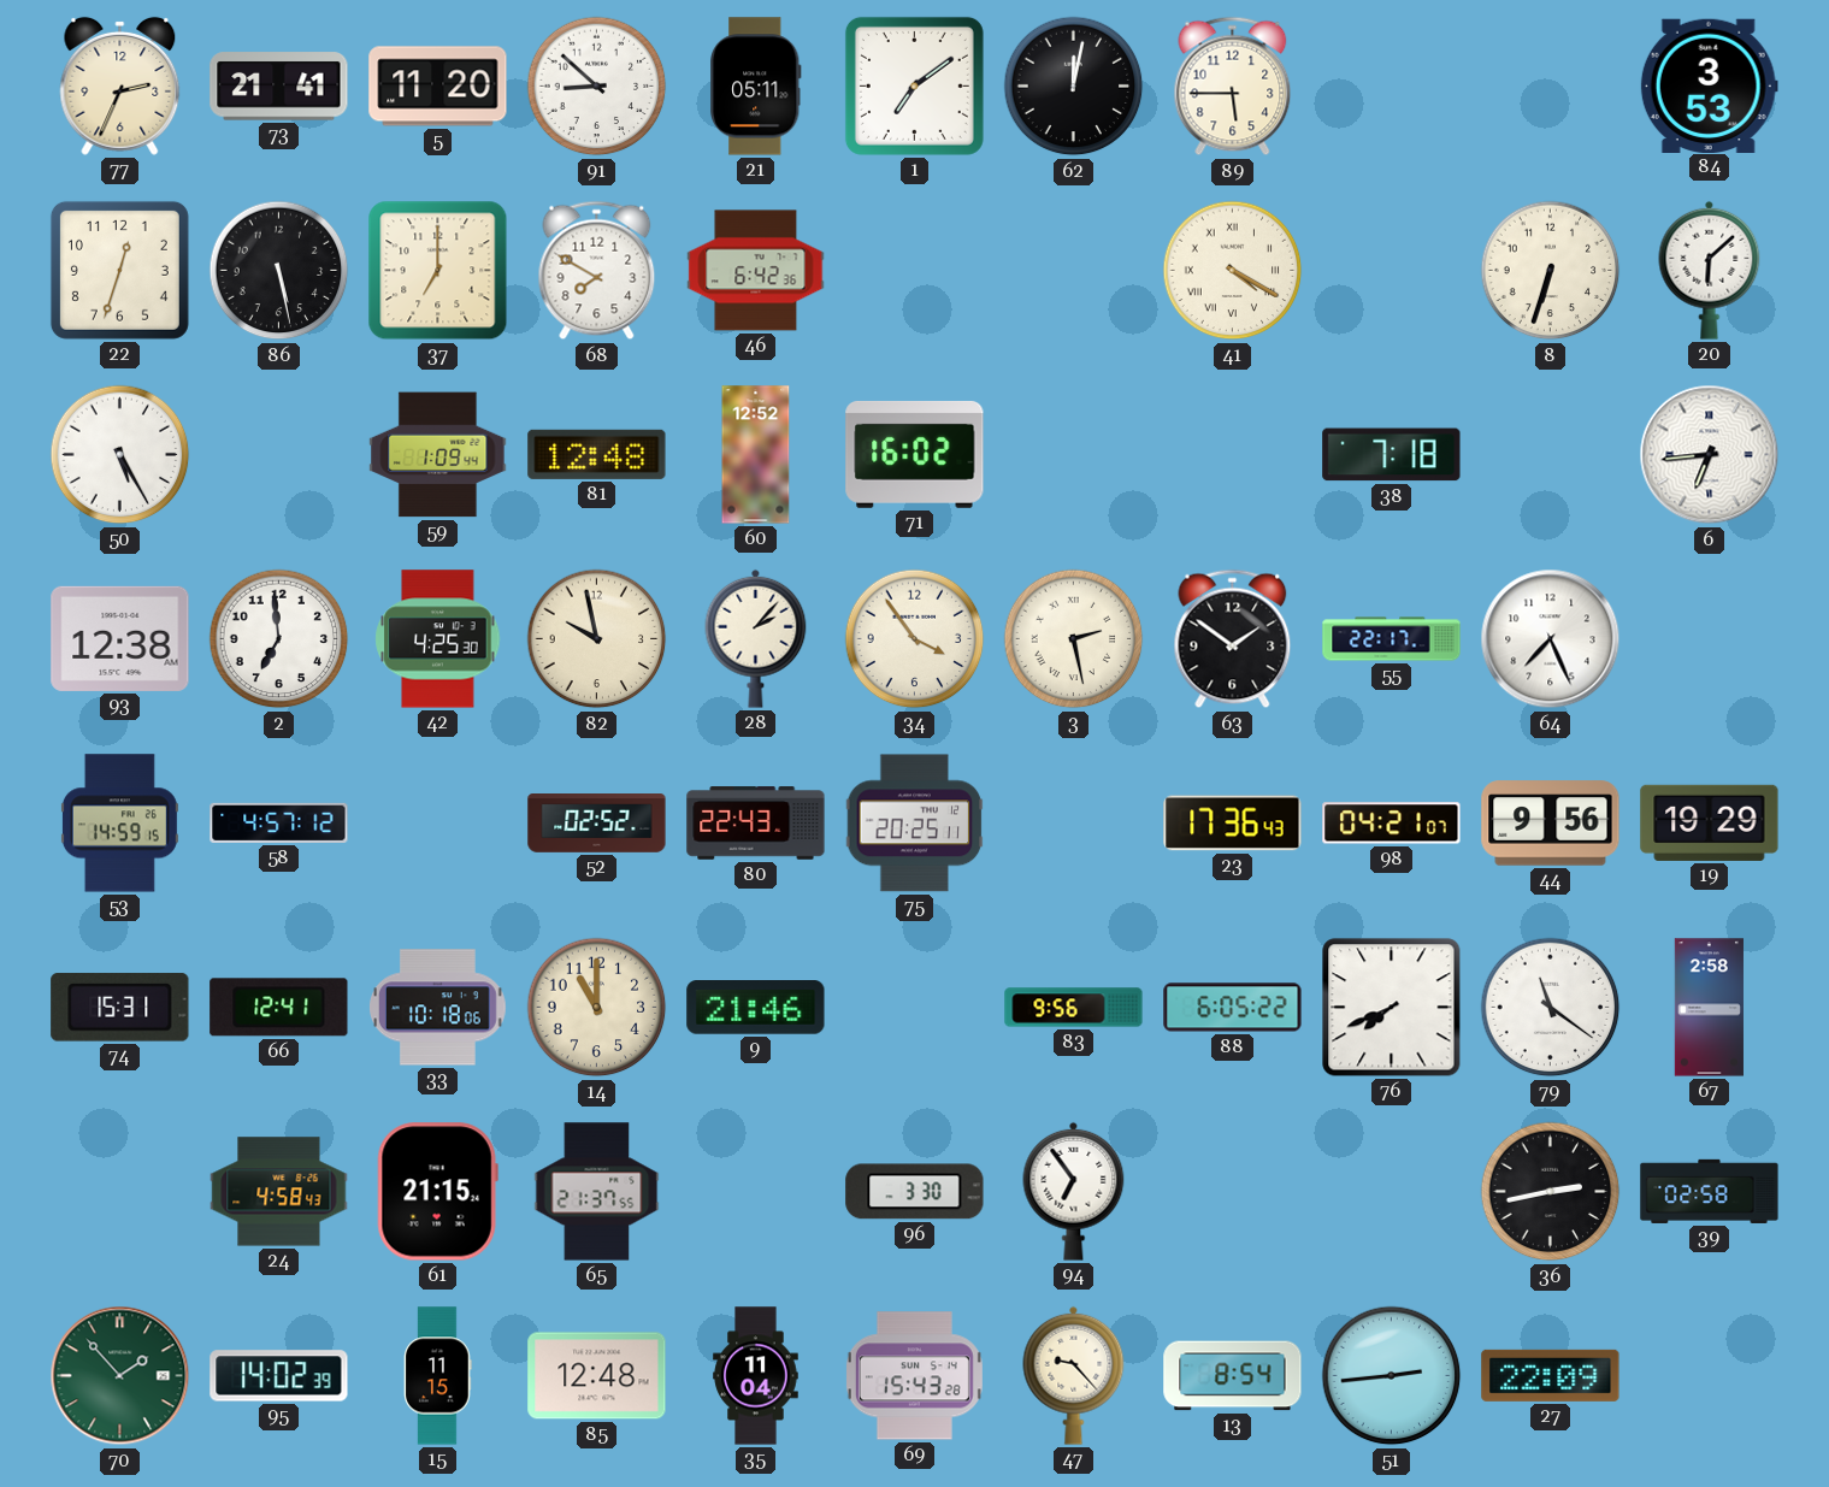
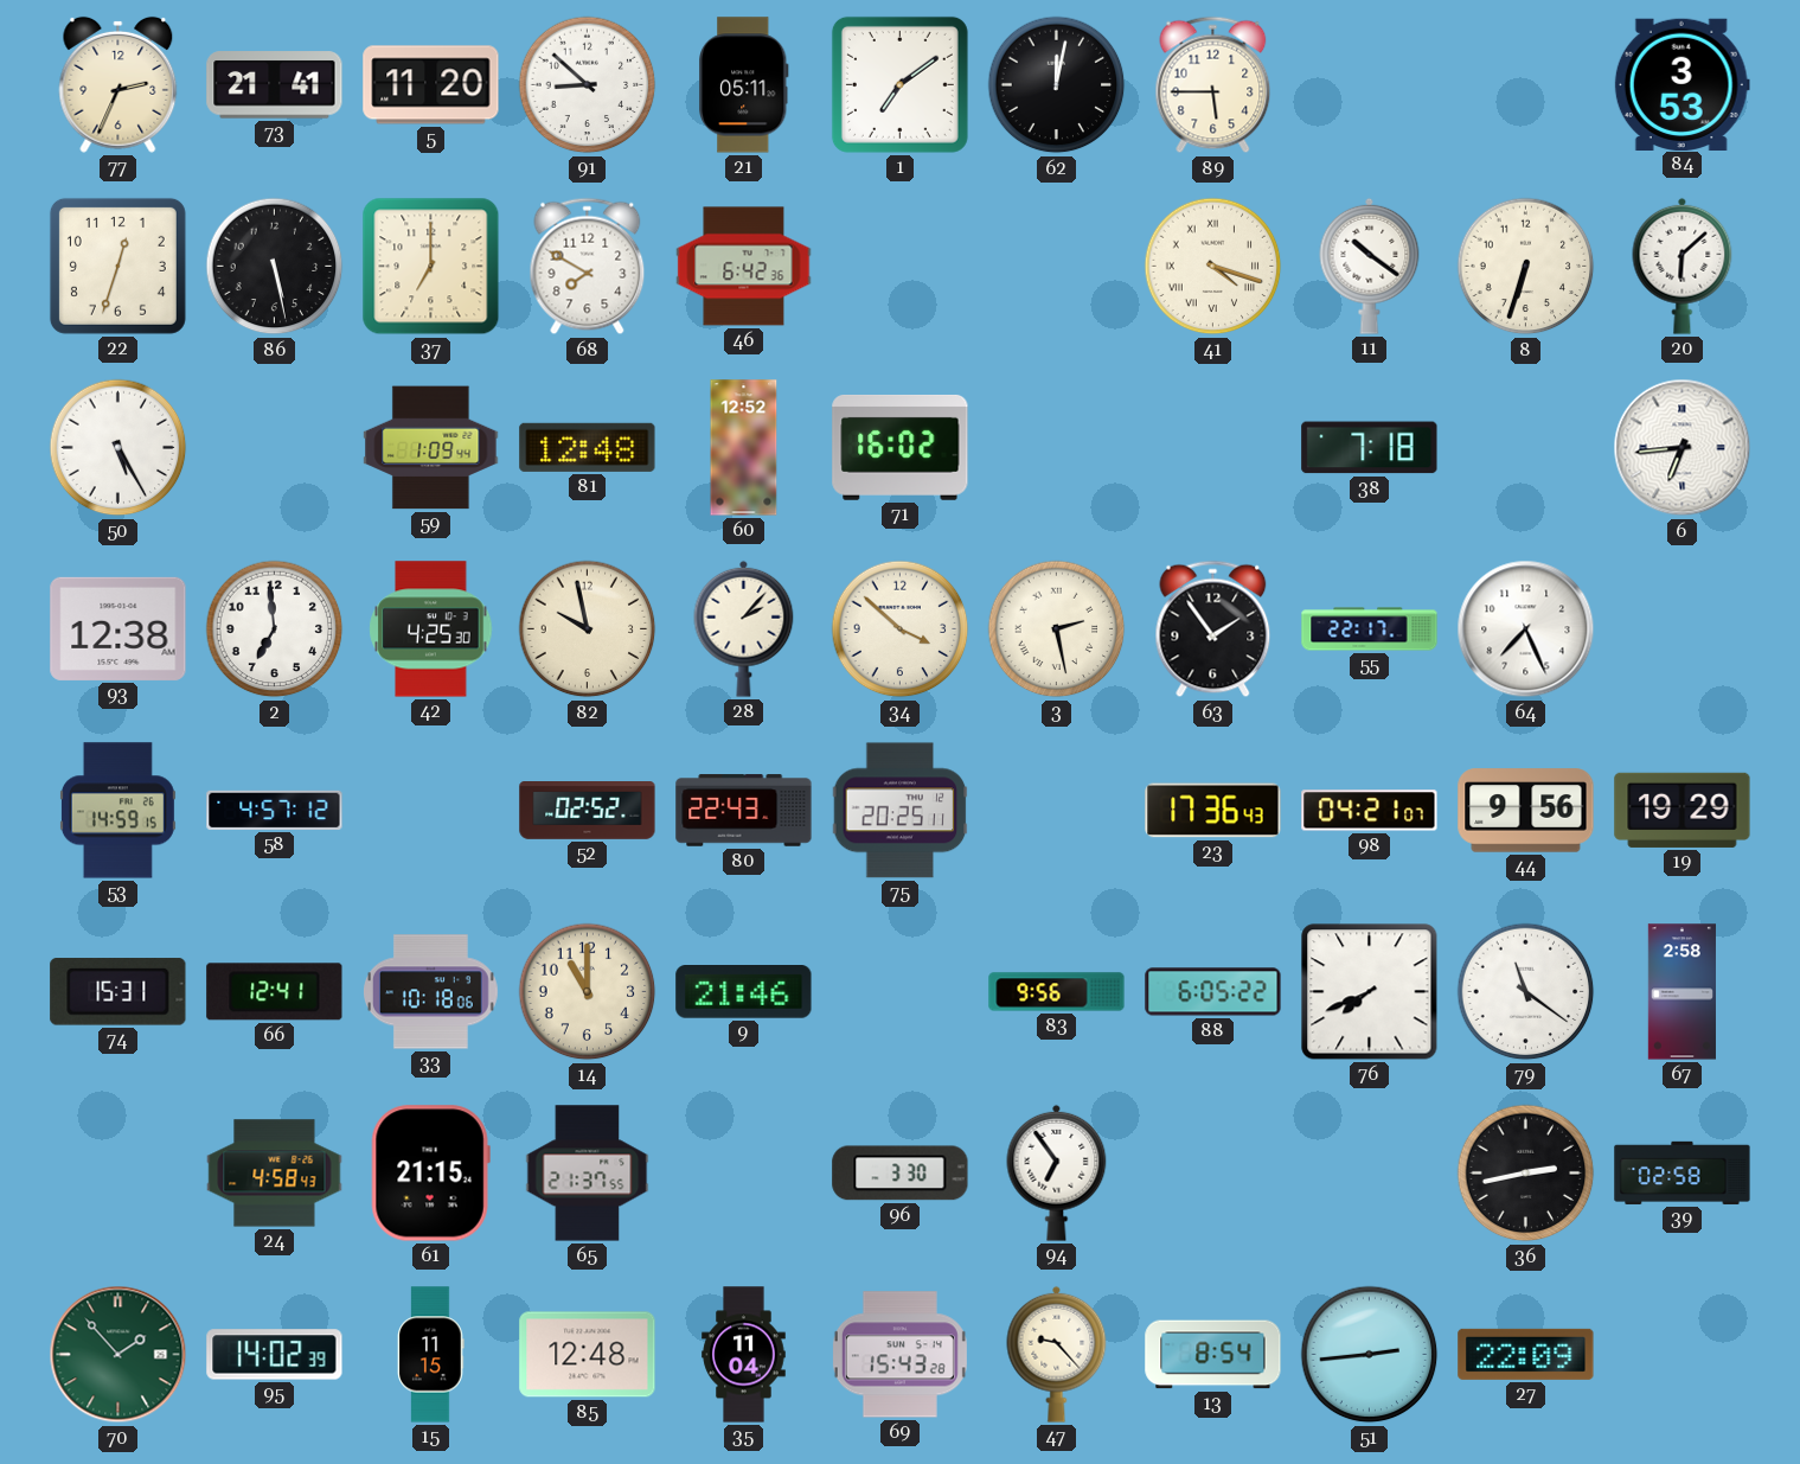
41: 4:20 -> 4:18 (1213, 267)
11: none -> 10:21 (1370, 266)
34: 3:54 -> 3:52 (901, 629)
63: 1:51 -> 1:54 (1213, 629)
